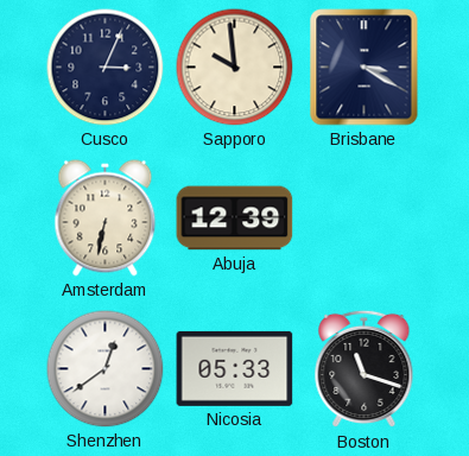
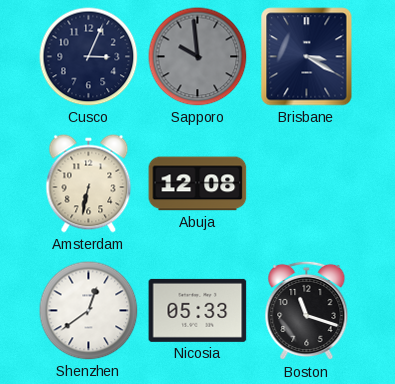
Sapporo dial: cream -> grey (198, 57)
Abuja: 12:39 -> 12:08 (198, 184)
